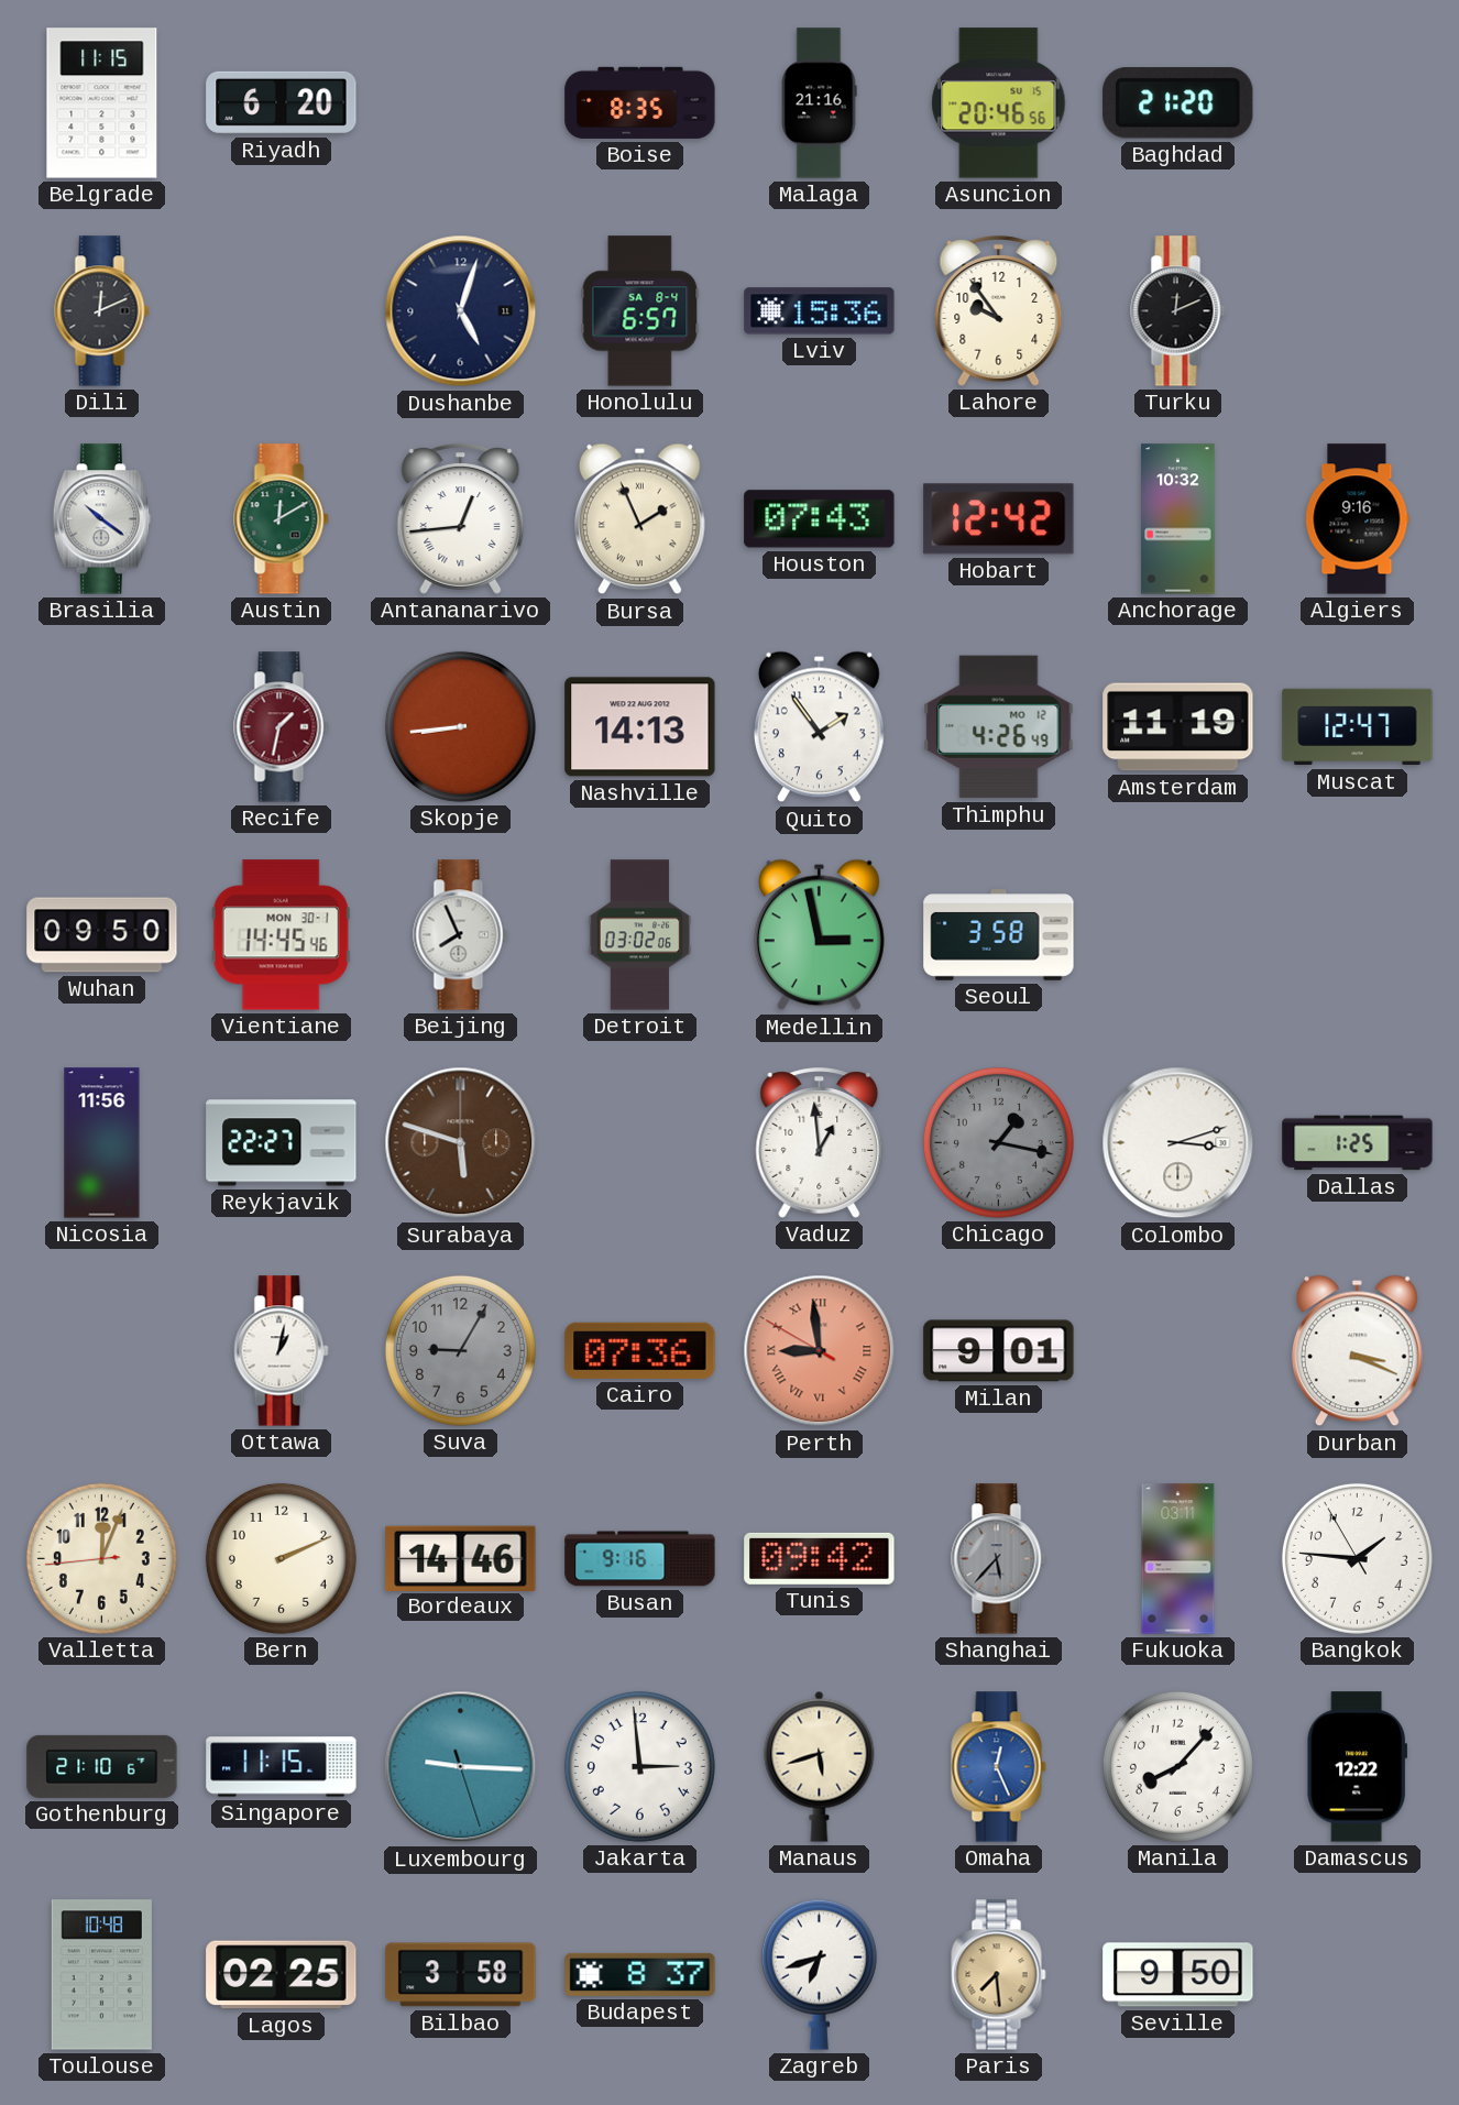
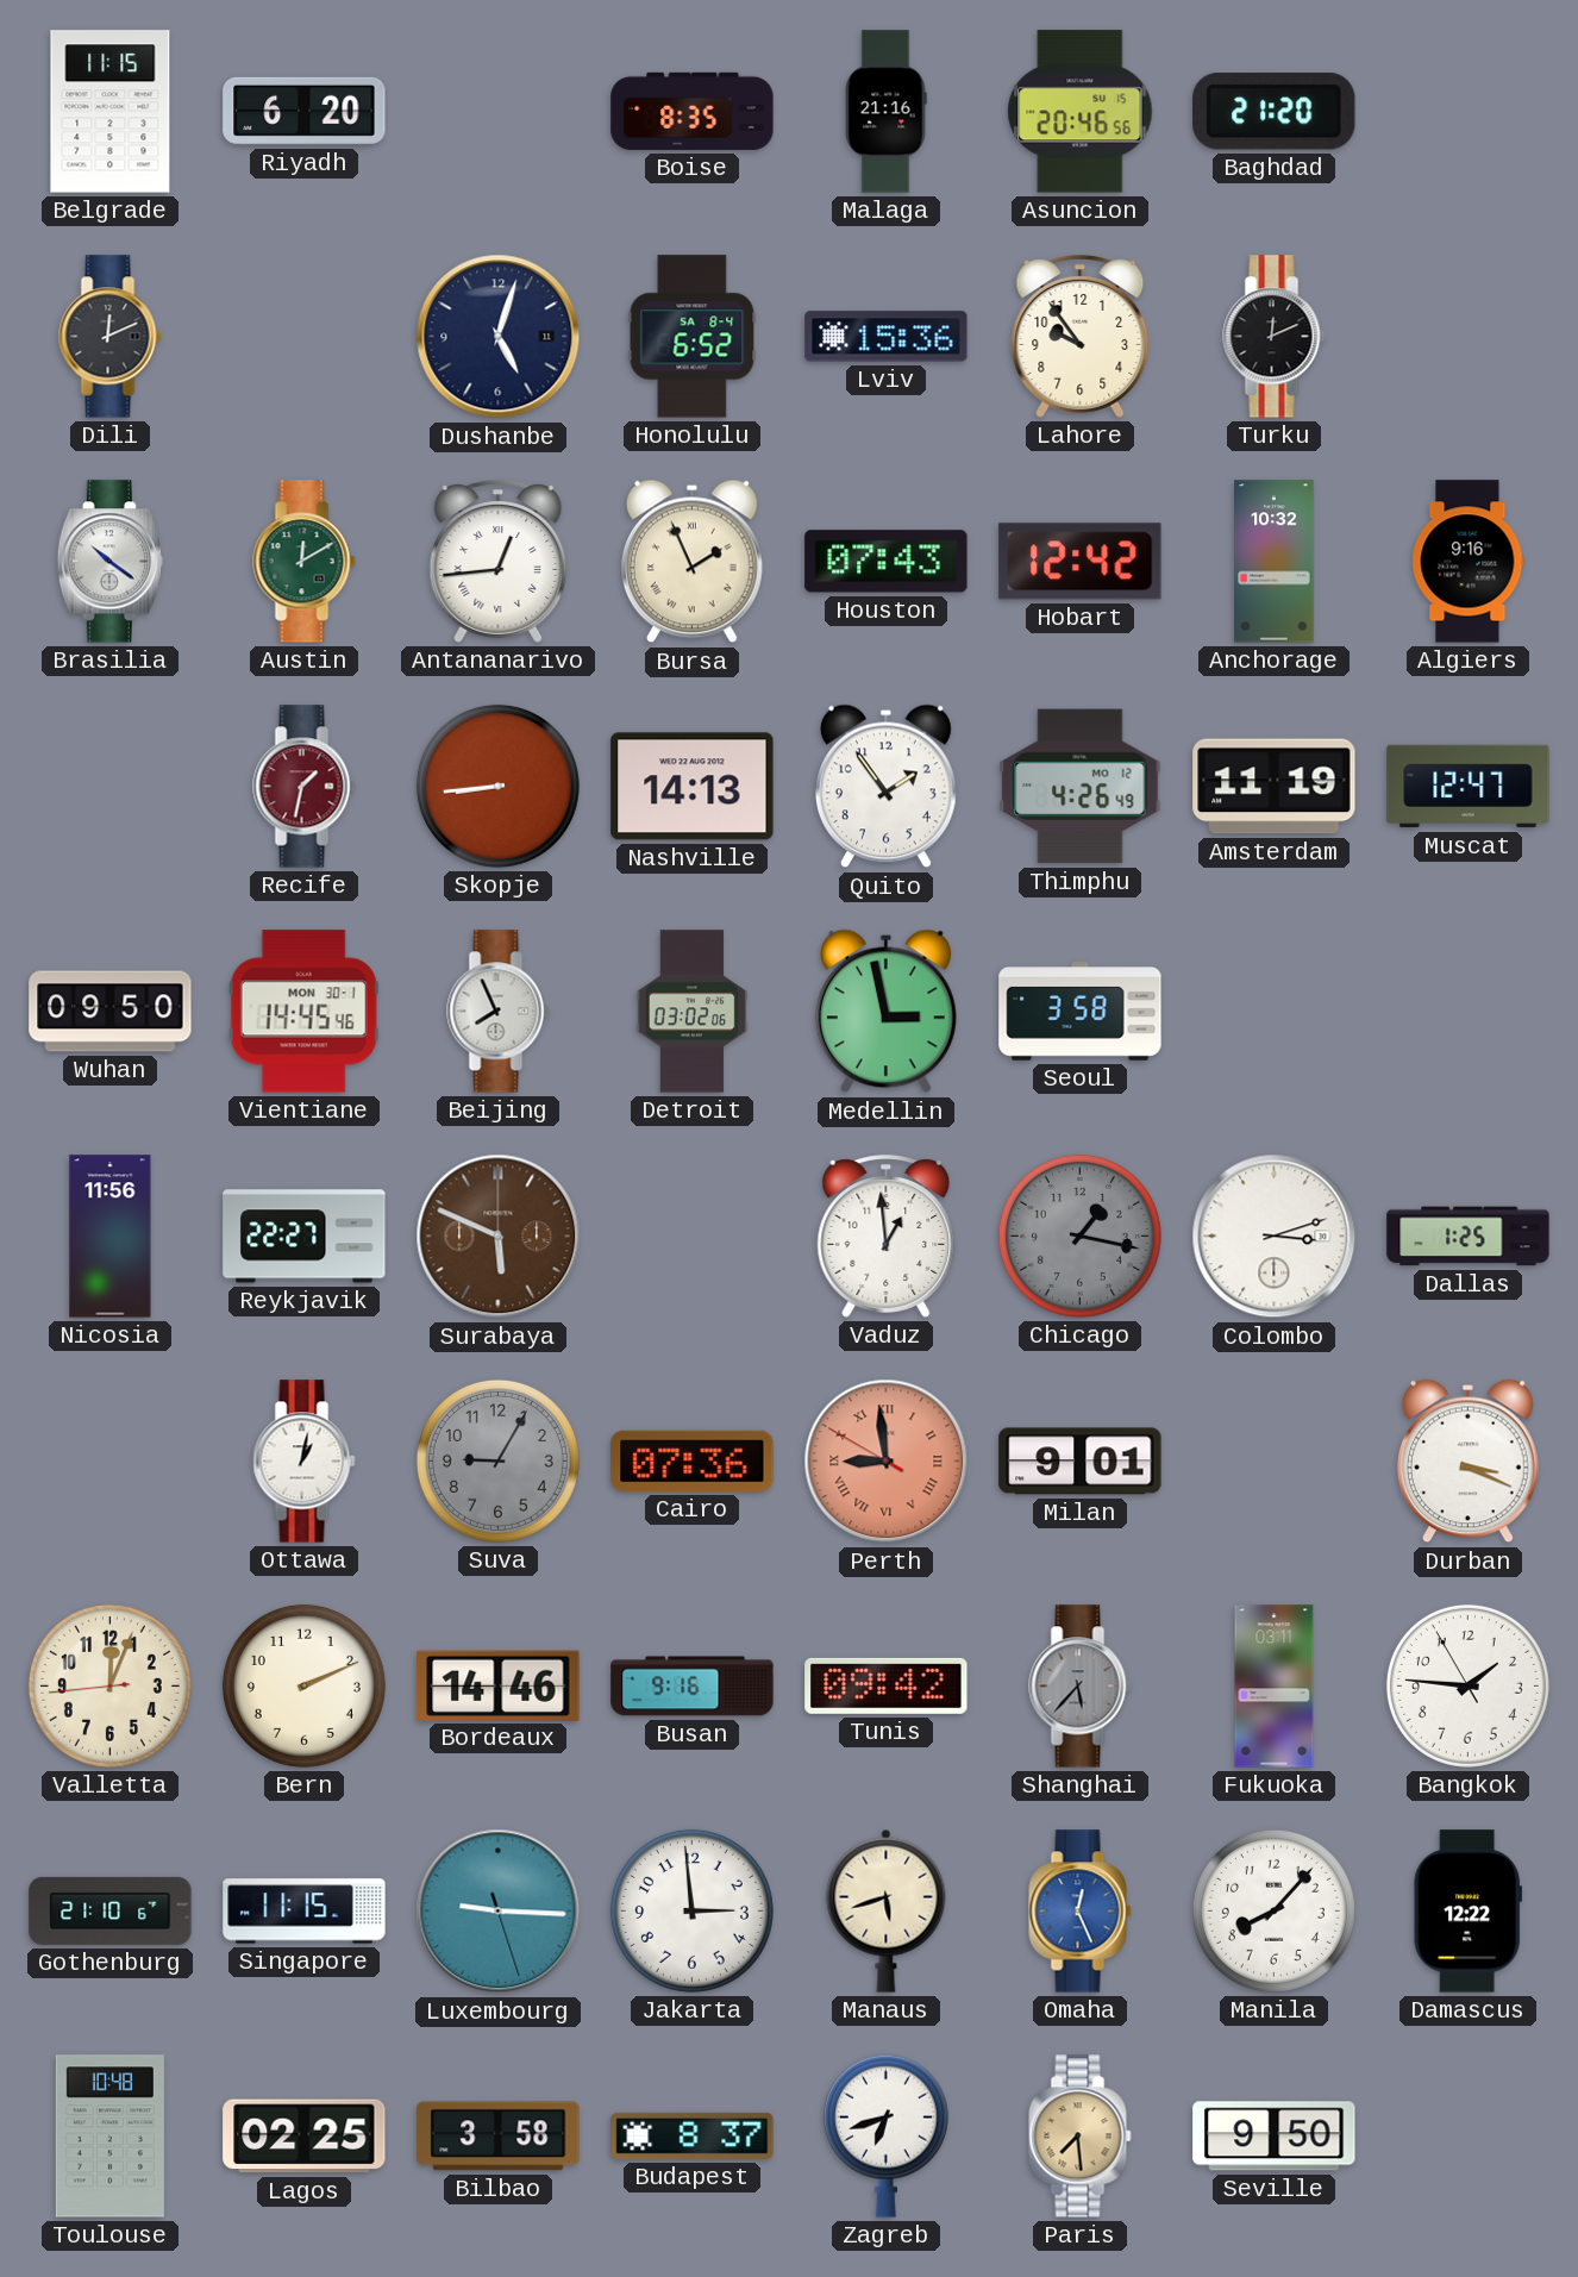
Honolulu: 6:57 -> 6:52 (693, 337)
Surabaya: 5:48 -> 5:49 (499, 1237)
